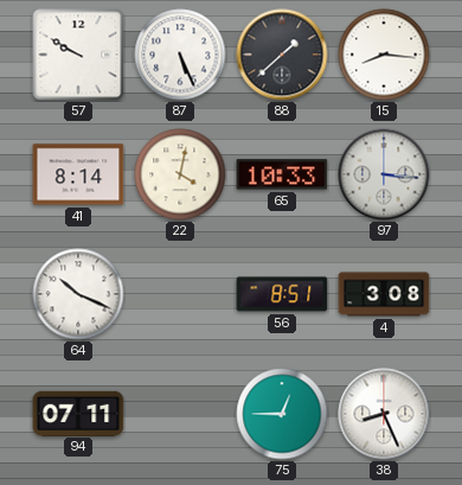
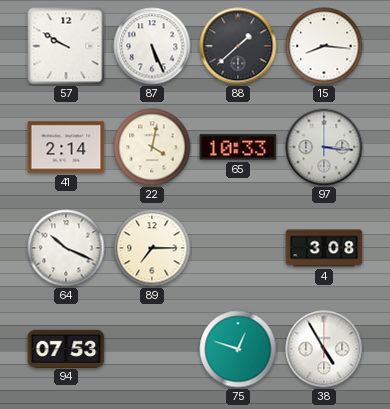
41: 8:14 -> 2:14 (66, 147)
89: none -> 7:15 (152, 248)
56: 8:51 -> none (282, 294)
94: 07:11 -> 07:53 (66, 348)
75: 12:45 -> 12:48 (238, 349)
38: 8:26 -> 4:55 (324, 349)
